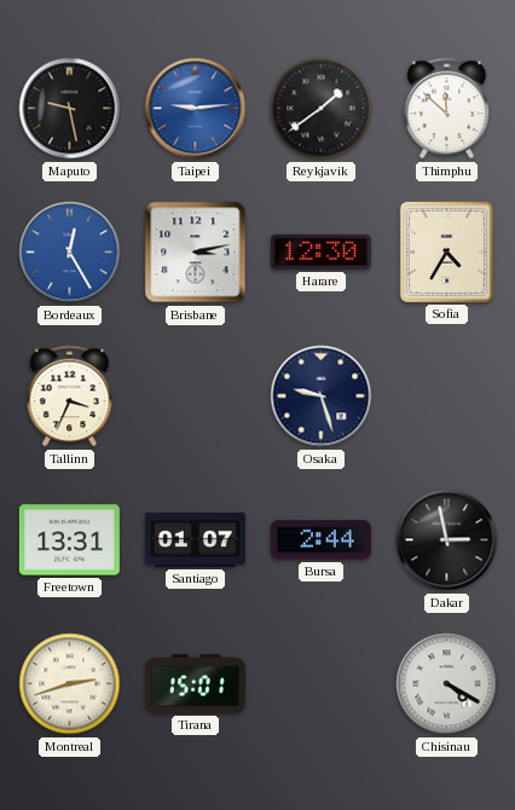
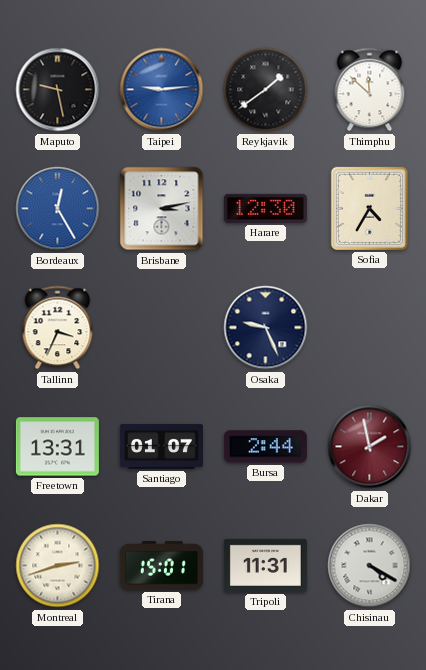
Osaka: 9:27 -> 9:26 (266, 328)
Dakar: 2:58 -> 1:58 (370, 447)
Dakar dial: black -> burgundy (370, 447)
Tripoli: none -> 11:31 (265, 565)
